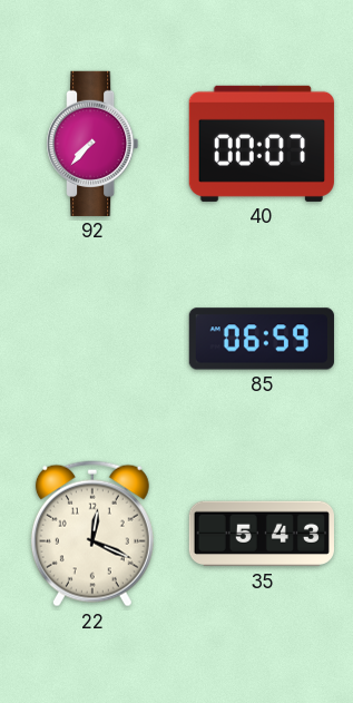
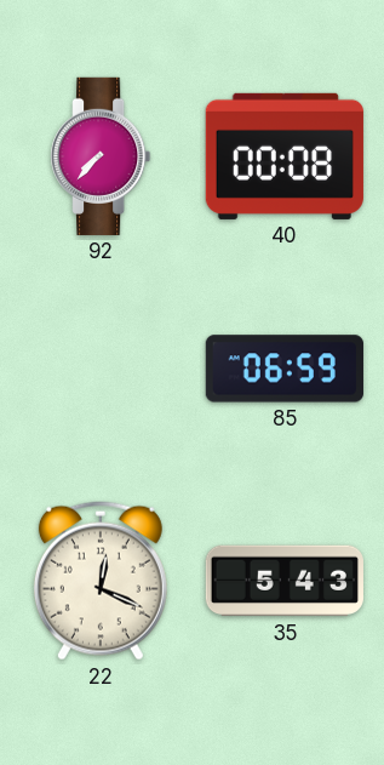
40: 00:07 -> 00:08 (285, 156)
